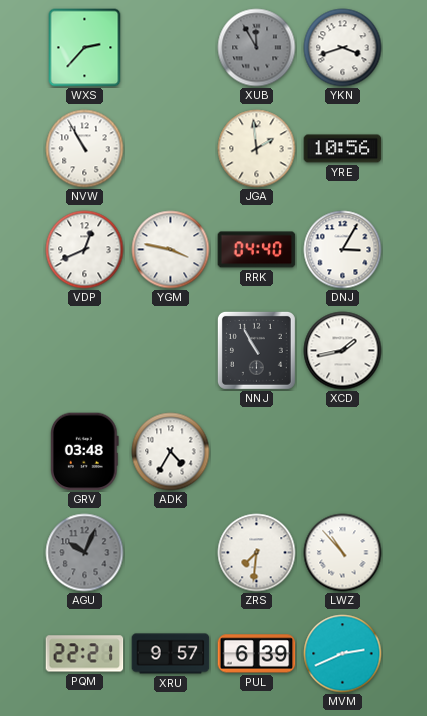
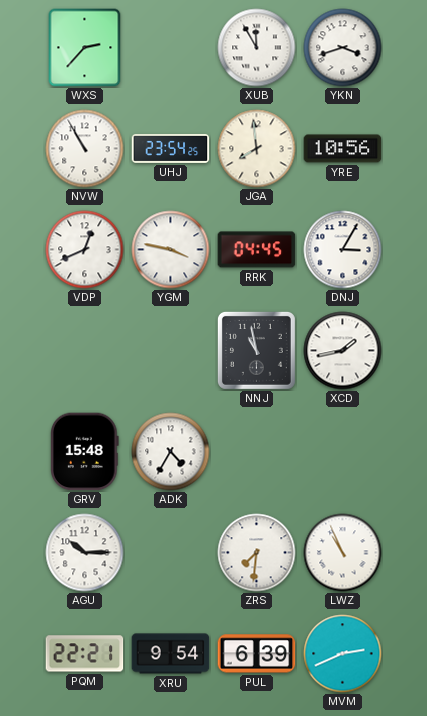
XUB dial: grey -> white (257, 48)
UHJ: none -> 23:54 (171, 148)
JGA: 1:59 -> 7:59 (257, 149)
RRK: 04:40 -> 04:45 (257, 250)
NNJ: 10:55 -> 10:58 (256, 350)
GRV: 03:48 -> 15:48 (85, 452)
AGU: 10:04 -> 10:15 (85, 553)
AGU dial: grey -> white (85, 553)
LWZ: 10:53 -> 10:56 (343, 553)
XRU: 9:57 -> 9:54 (171, 654)
